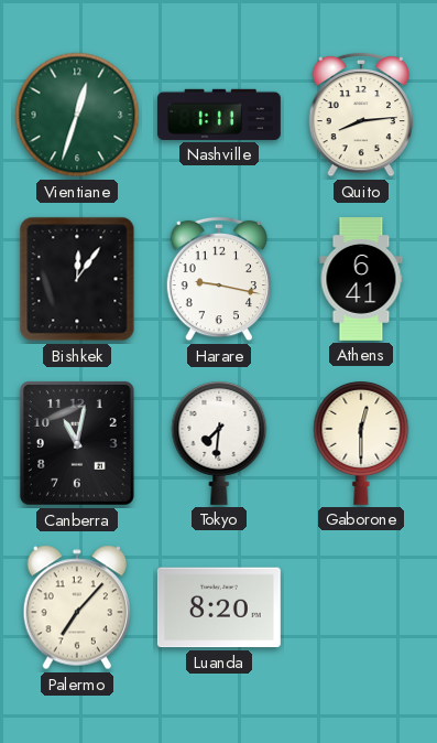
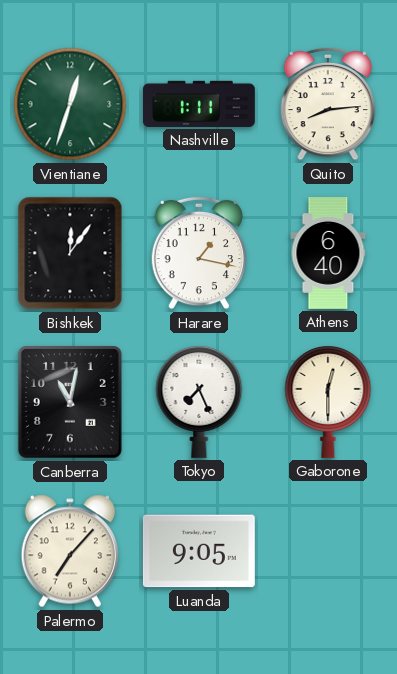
Harare: 9:17 -> 1:17 (199, 253)
Athens: 6:41 -> 6:40 (328, 254)
Tokyo: 7:31 -> 7:26 (199, 402)
Luanda: 8:20 -> 9:05 (199, 551)
